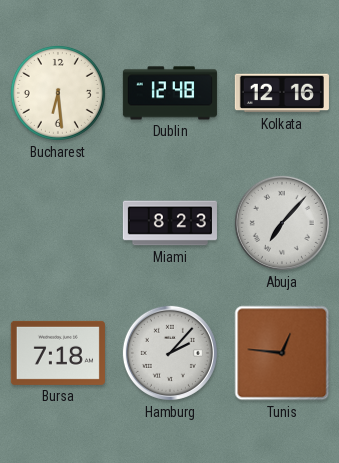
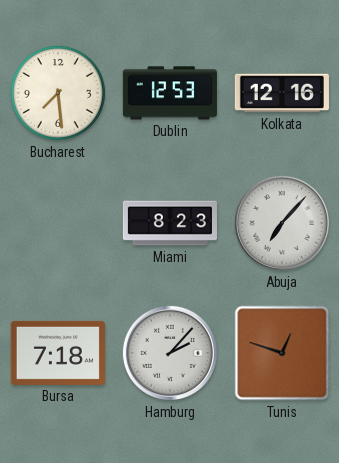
Bucharest: 6:29 -> 7:29 (58, 93)
Dublin: 12:48 -> 12:53 (170, 93)
Tunis: 12:46 -> 12:48 (282, 353)
